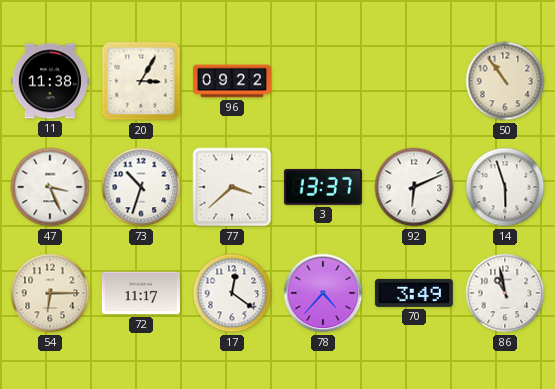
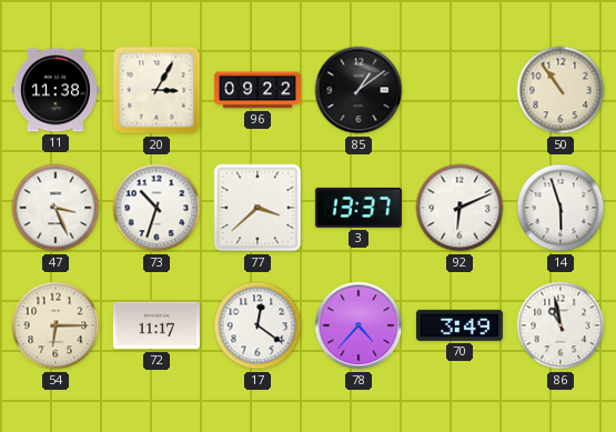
85: none -> 1:09 (359, 90)
